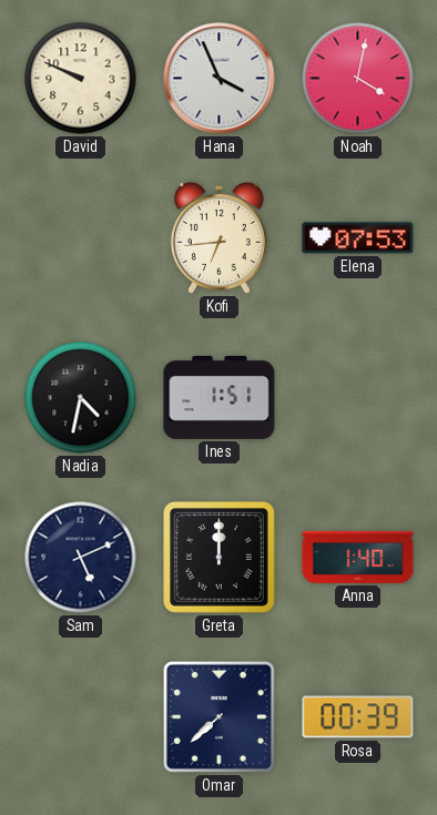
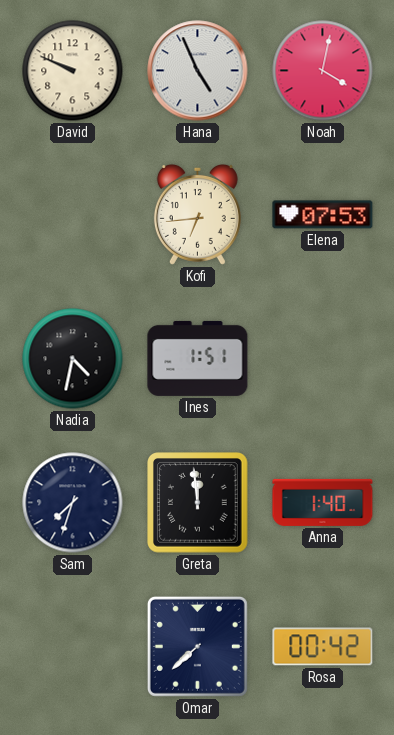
Hana: 3:56 -> 4:56 (198, 71)
Sam: 5:11 -> 7:33 (73, 503)
Greta: 12:00 -> 11:59 (198, 503)
Rosa: 00:39 -> 00:42 (323, 647)
